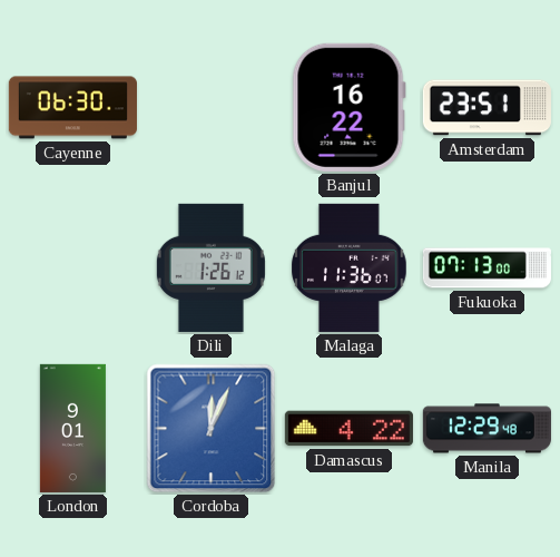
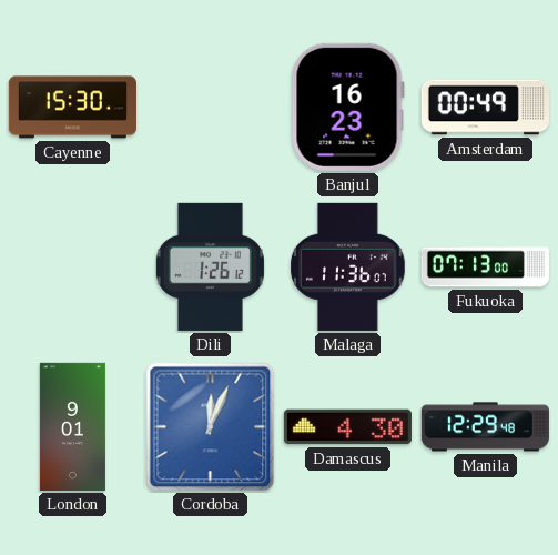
Cayenne: 06:30 -> 15:30 (72, 108)
Banjul: 16:22 -> 16:23 (347, 107)
Amsterdam: 23:51 -> 00:49 (485, 108)
Damascus: 4:22 -> 4:30 (347, 427)
